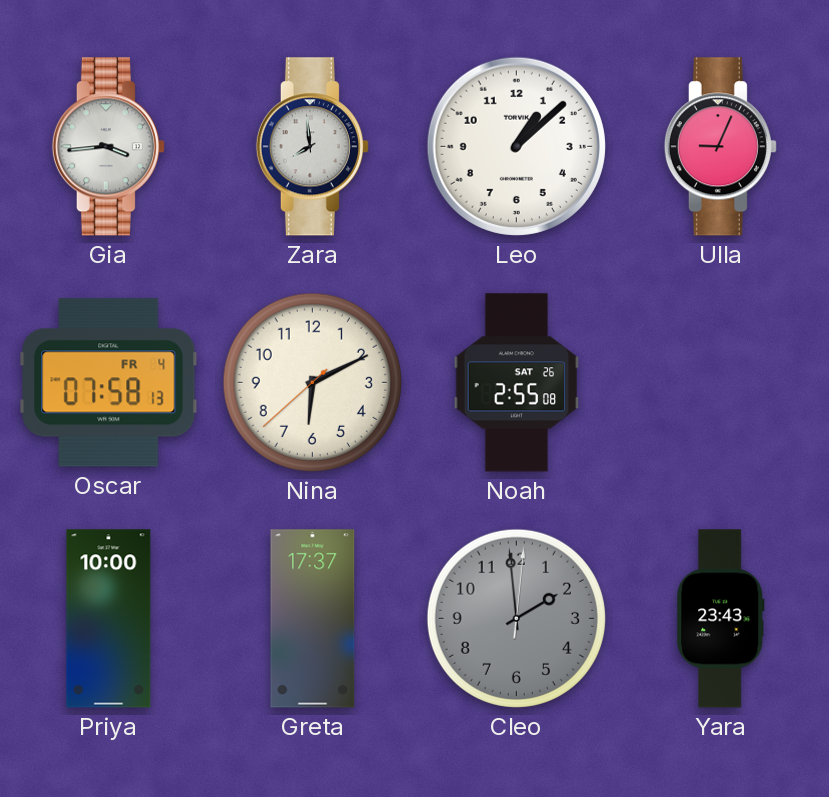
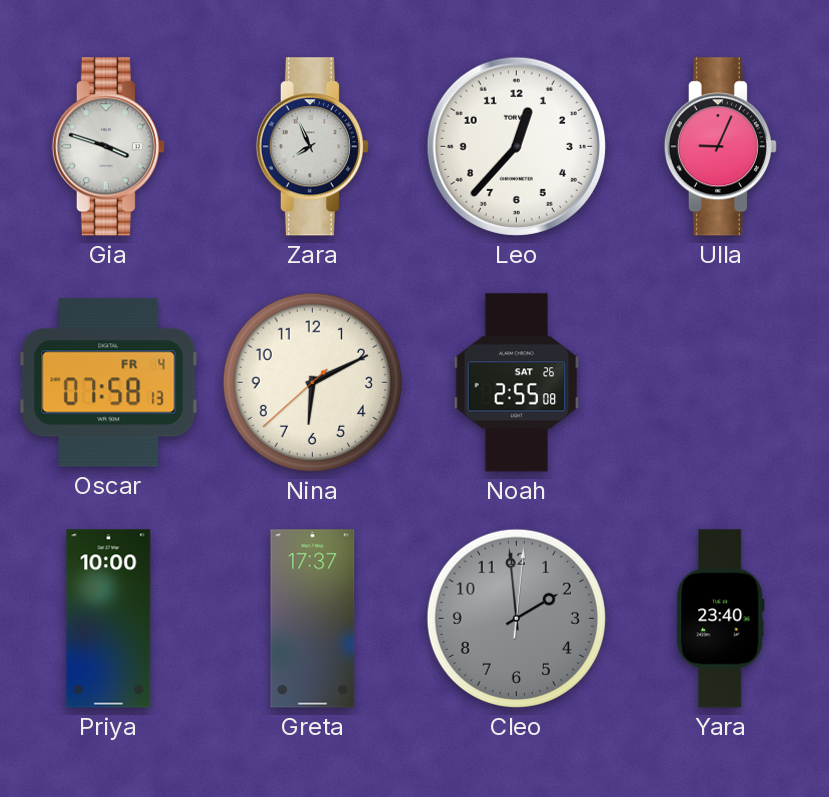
Gia: 3:44 -> 3:48 (108, 147)
Zara: 7:59 -> 7:56 (312, 147)
Leo: 1:08 -> 12:37 (516, 146)
Yara: 23:43 -> 23:40 (721, 619)
